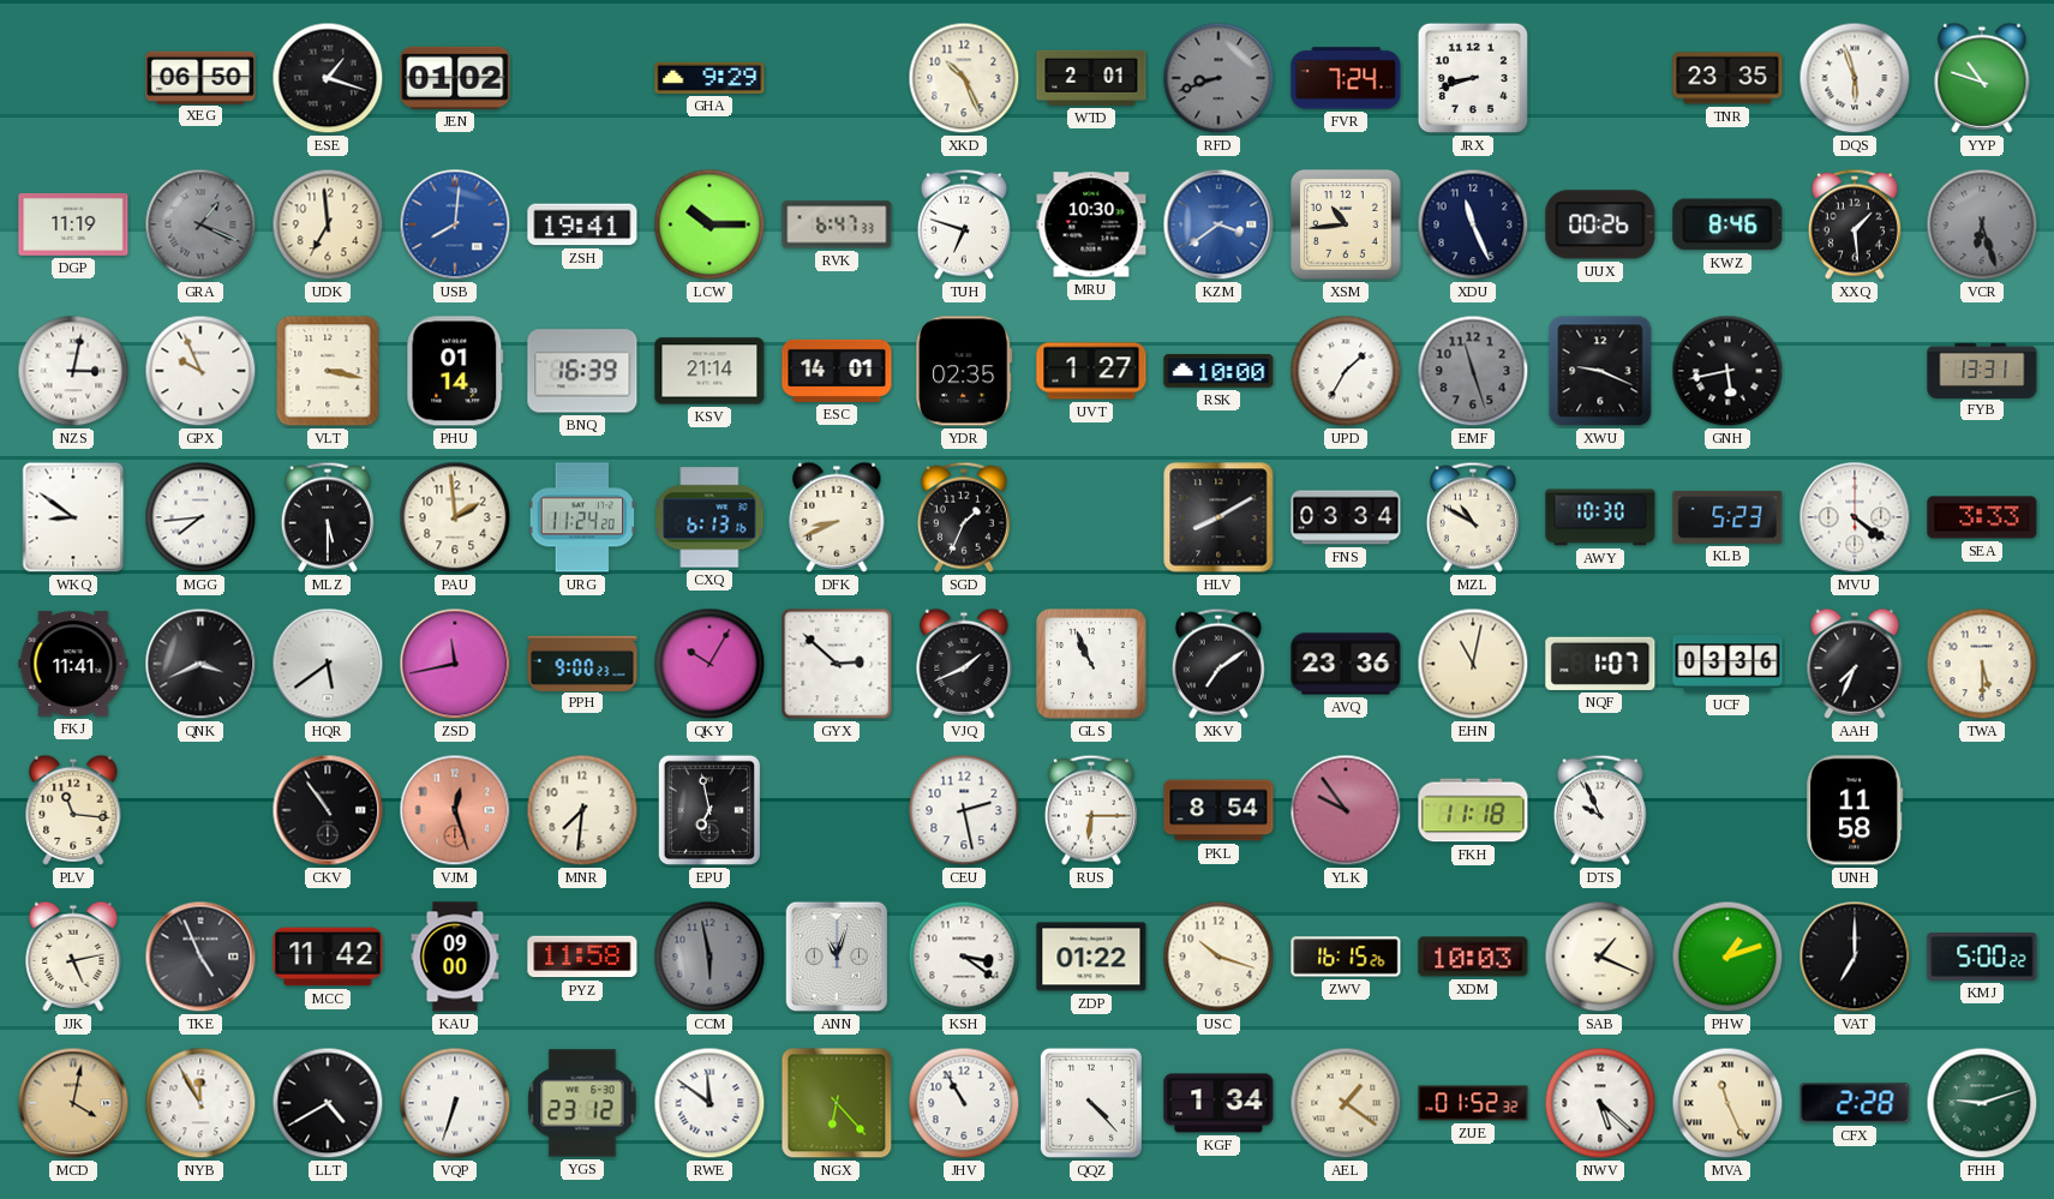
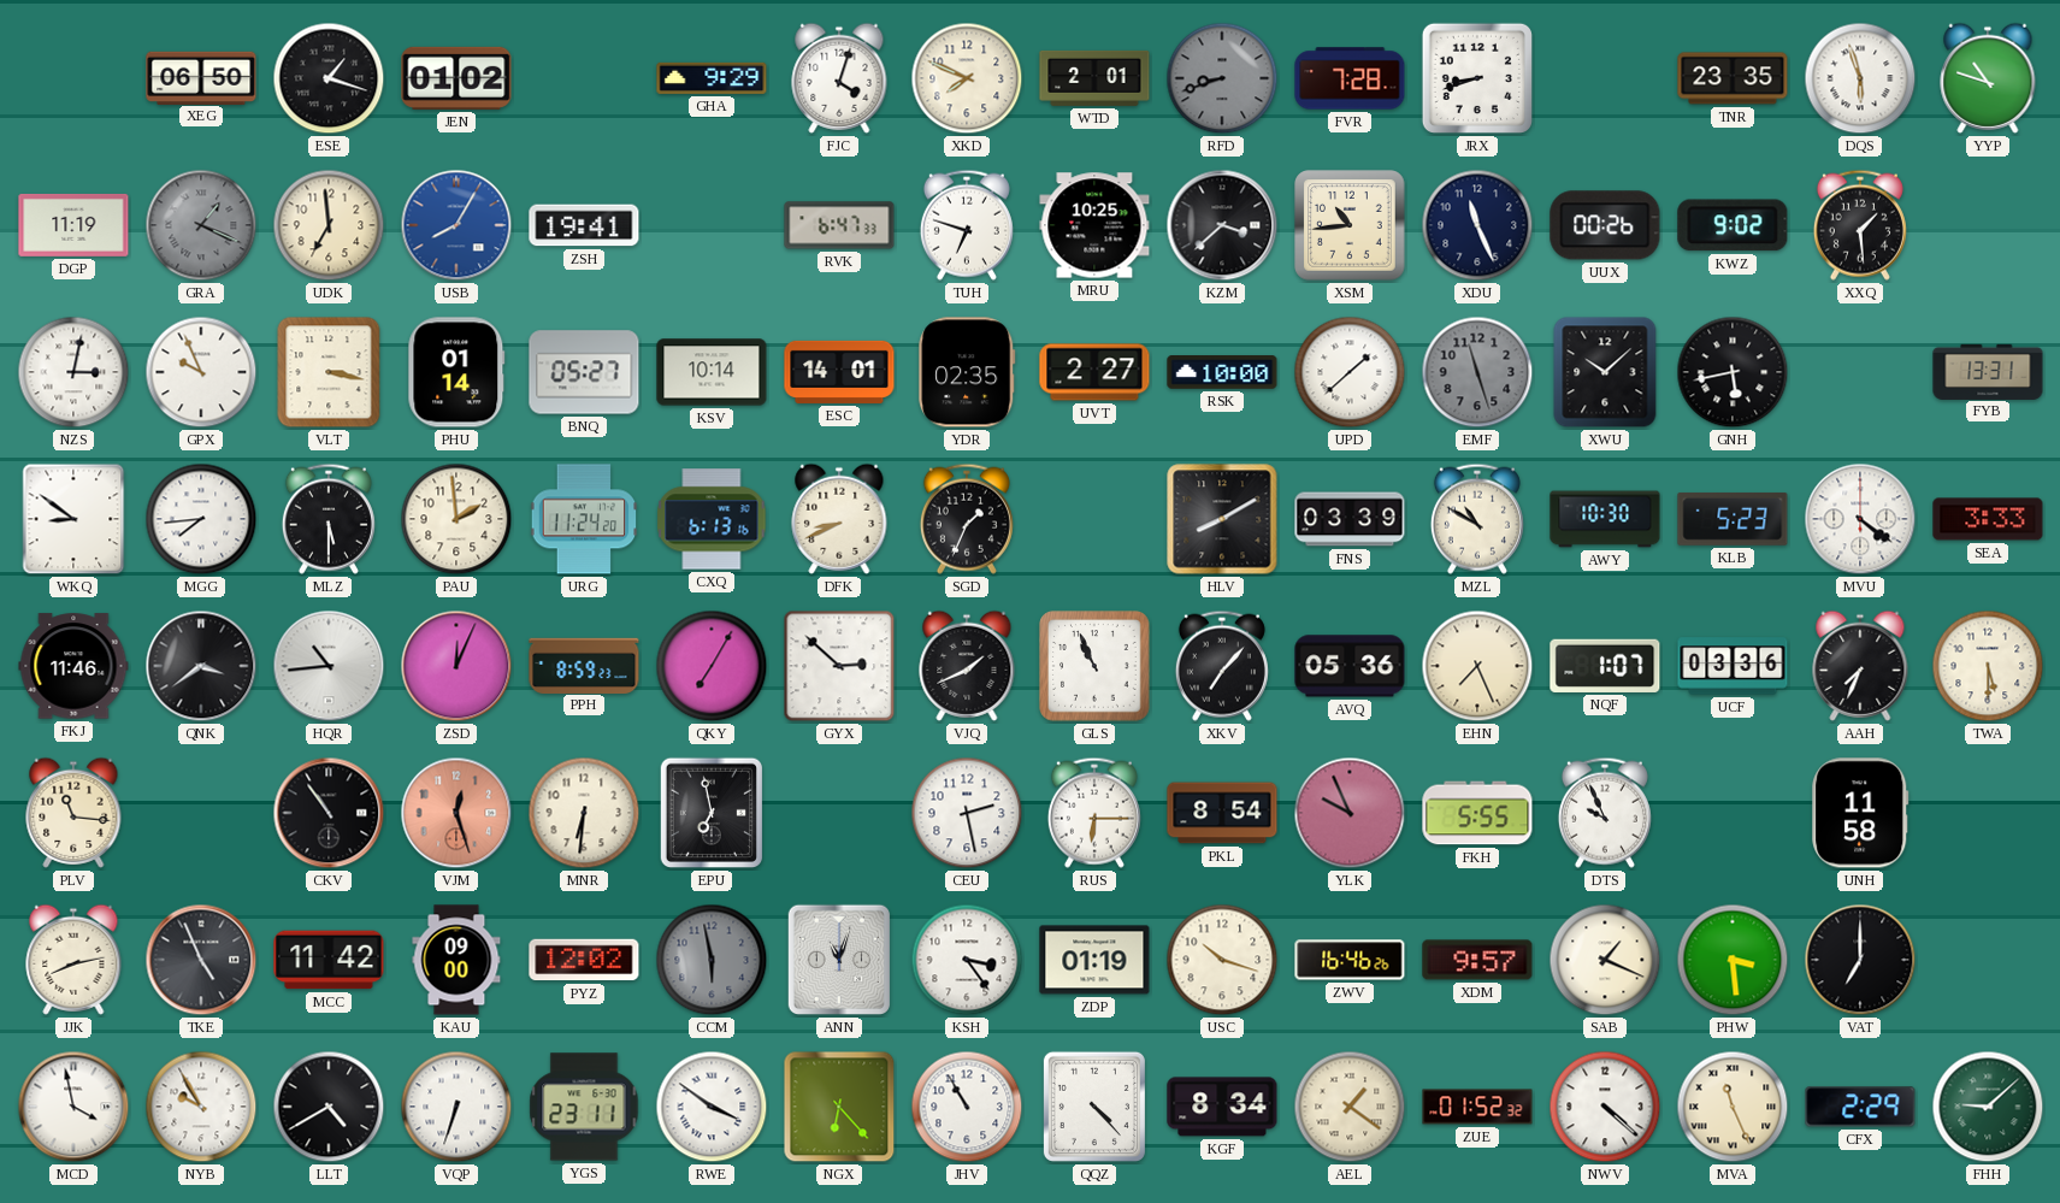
FJC: none -> 4:03 (839, 78)
XKD: 10:26 -> 7:49 (967, 78)
FVR: 7:24 -> 7:28 (1350, 78)
USB: 8:01 -> 8:05 (456, 225)
LCW: 10:15 -> none (709, 224)
MRU: 10:30 -> 10:25 (1094, 225)
KZM: 3:39 -> 3:38 (1222, 225)
KZM dial: blue -> black (1222, 225)
KWZ: 8:46 -> 9:02 (1733, 225)
VCR: 6:27 -> none (1982, 224)
BNQ: 16:39 -> 05:27 (584, 372)
KSV: 21:14 -> 10:14 (712, 372)
UVT: 1:27 -> 2:27 (1094, 372)
UPD: 1:35 -> 1:38 (1350, 372)
XWU: 9:19 -> 10:08 (1605, 372)
FNS: 03:34 -> 03:39 (1350, 519)
FKJ: 11:41 -> 11:46 (73, 666)
QNK: 3:41 -> 3:39 (201, 666)
HQR: 5:39 -> 10:44 (329, 666)
ZSD: 11:43 -> 12:04 (456, 666)
PPH: 9:00 -> 8:59 (584, 665)
QKY: 10:05 -> 7:05 (712, 666)
XKV: 7:09 -> 7:07 (1222, 666)
AVQ: 23:36 -> 05:36 (1350, 666)
EHN: 11:02 -> 7:26 (1477, 666)
MNR: 7:31 -> 6:31 (584, 813)
YLK: 9:54 -> 9:56 (1350, 813)
FKH: 11:18 -> 5:55 (1477, 813)
JJK: 5:13 -> 8:13 (73, 960)
PYZ: 11:58 -> 12:02 (584, 960)
KSH: 3:21 -> 3:24 (967, 960)
ZDP: 01:22 -> 01:19 (1094, 960)
ZWV: 16:15 -> 16:46 (1350, 960)
XDM: 10:03 -> 9:57 (1477, 960)
PHW: 1:12 -> 3:29 (1733, 960)
KMJ: 5:00 -> none (1982, 957)
MCD: 4:02 -> 3:58 (73, 1107)
MCD dial: champagne -> white (73, 1107)
NYB: 11:55 -> 9:55 (201, 1107)
YGS: 23:12 -> 23:11 (584, 1107)
RWE: 11:51 -> 3:51 (712, 1107)
KGF: 1:34 -> 8:34 (1222, 1107)
NWV: 5:22 -> 4:22 (1605, 1107)
CFX: 2:28 -> 2:29 (1860, 1107)
FHH: 9:12 -> 9:08 (1988, 1107)
